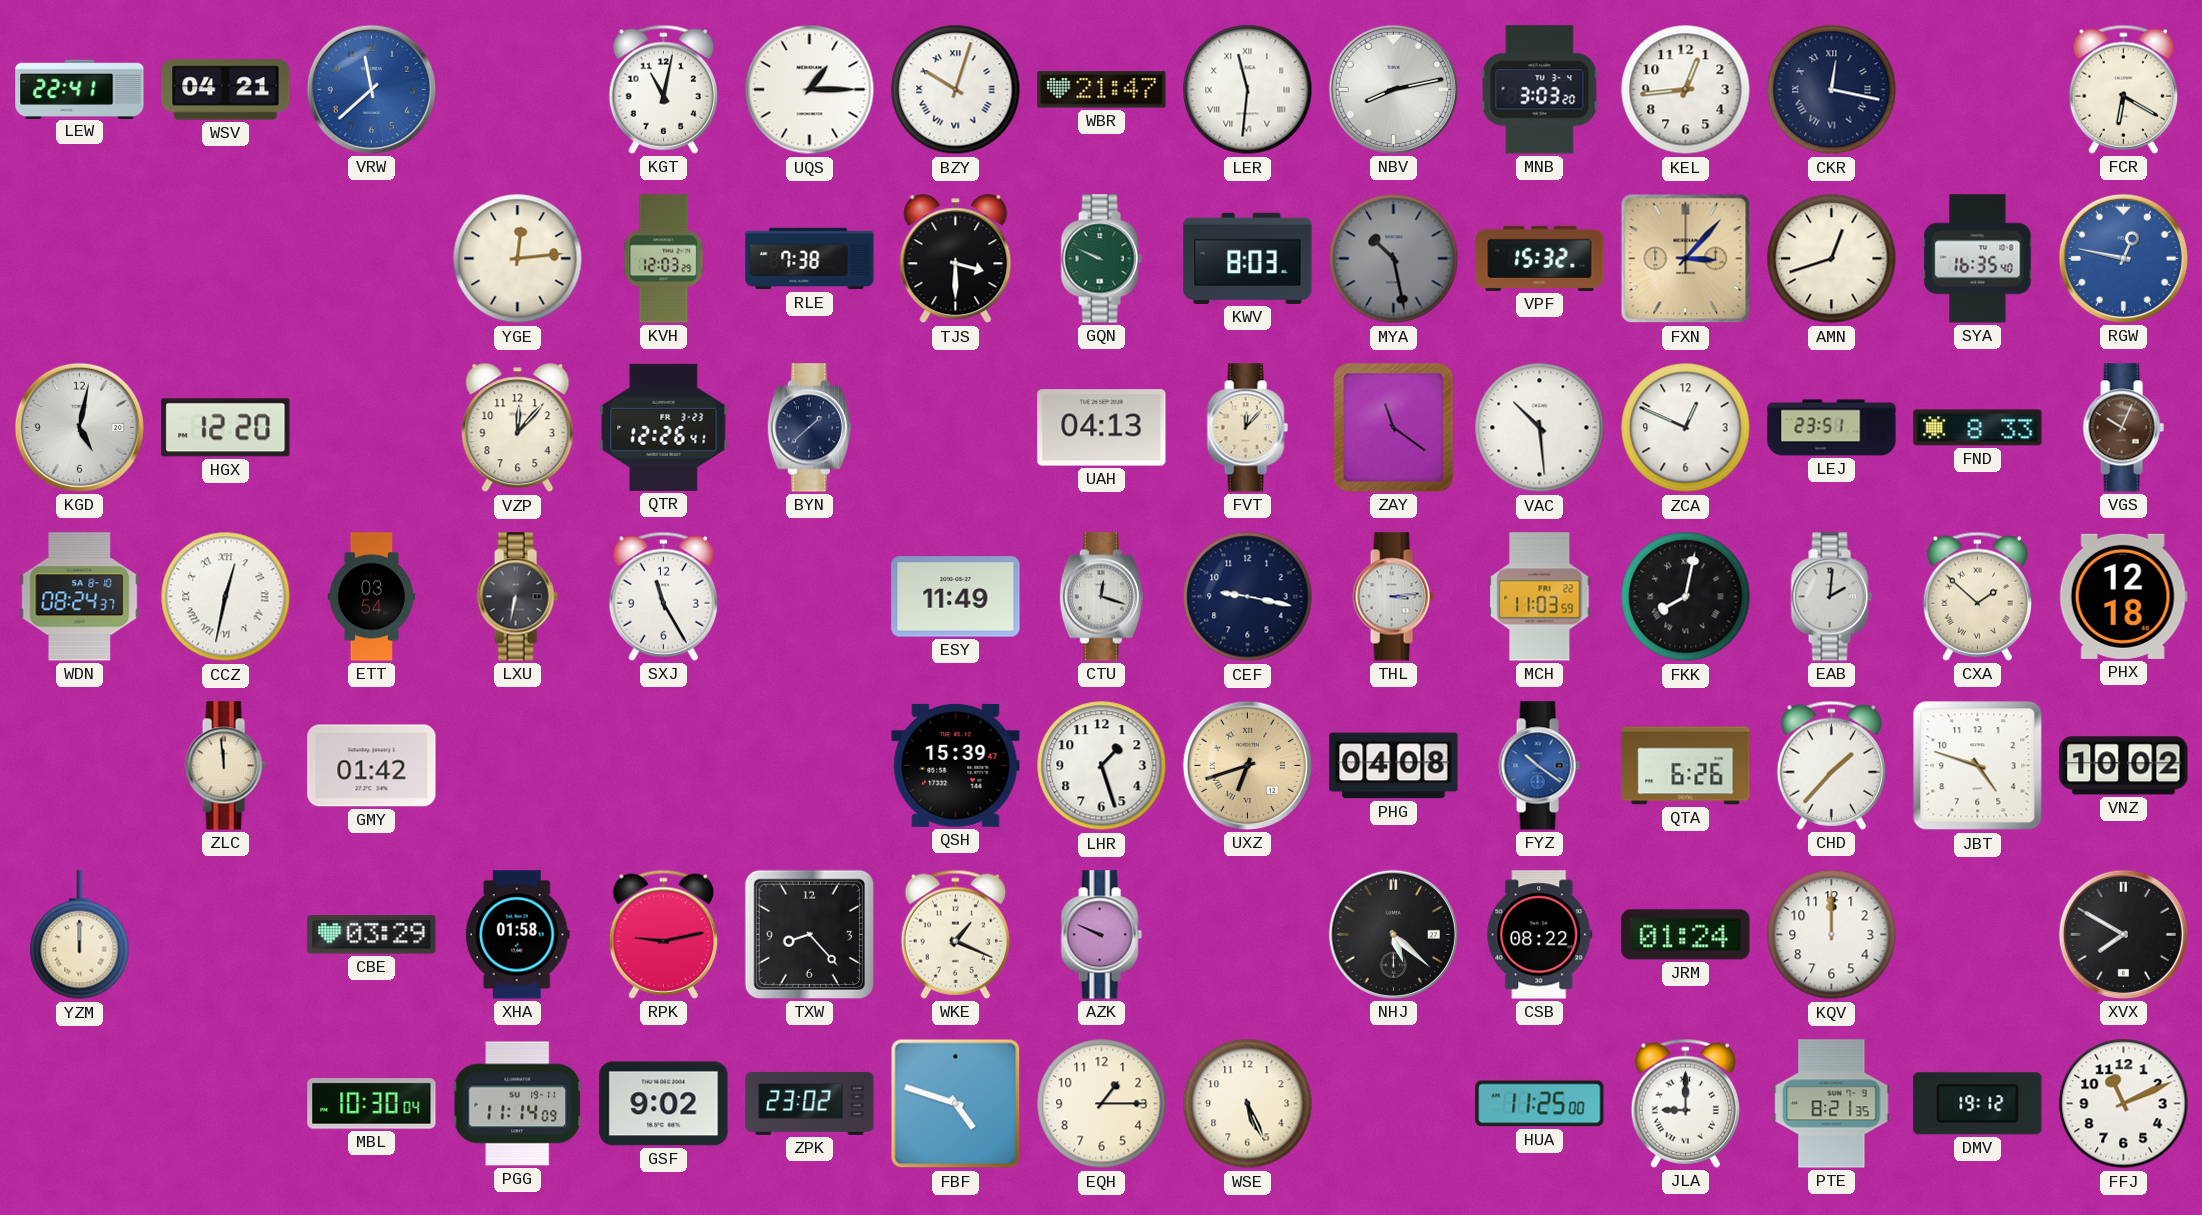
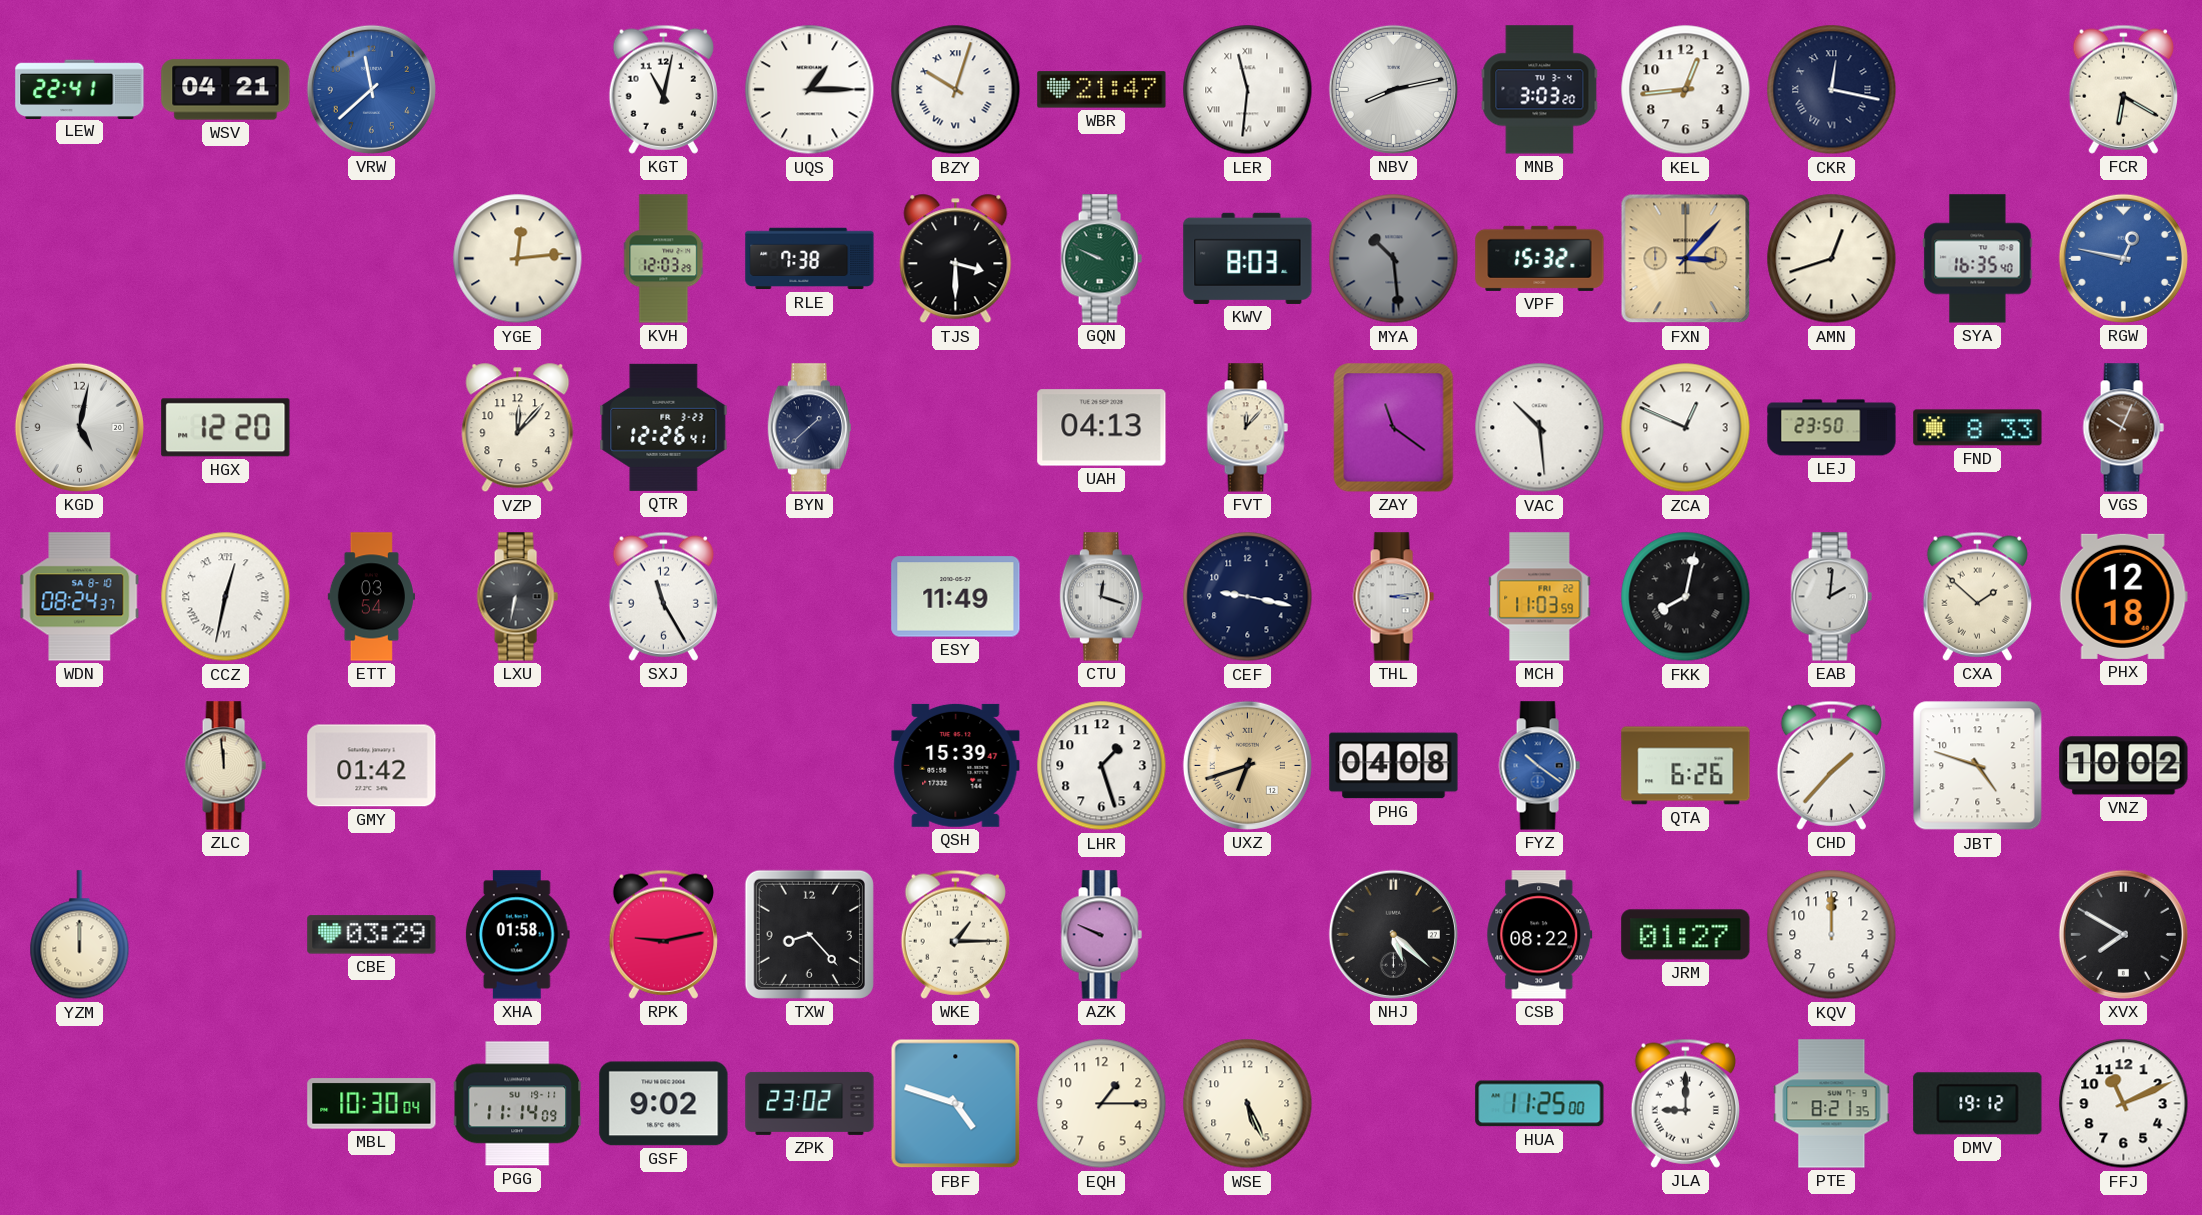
MYA: 10:28 -> 10:29 (1394, 259)
LEJ: 23:51 -> 23:50 (1832, 428)
WKE: 1:19 -> 1:15 (955, 934)
JRM: 01:24 -> 01:27 (1686, 935)
